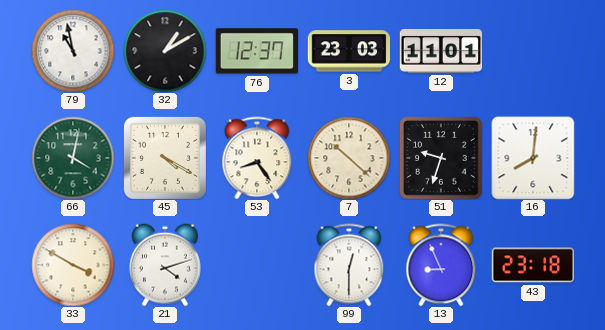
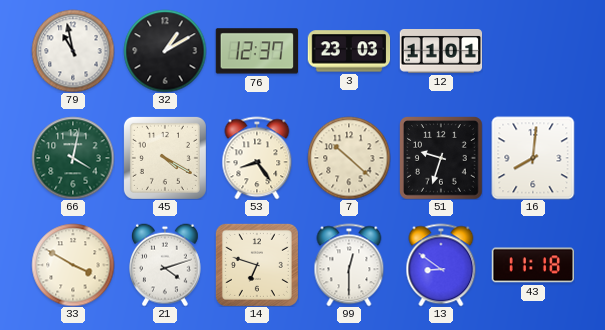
14: none -> 6:48 (257, 265)
13: 8:56 -> 8:51 (441, 265)
43: 23:18 -> 11:18 (533, 265)
